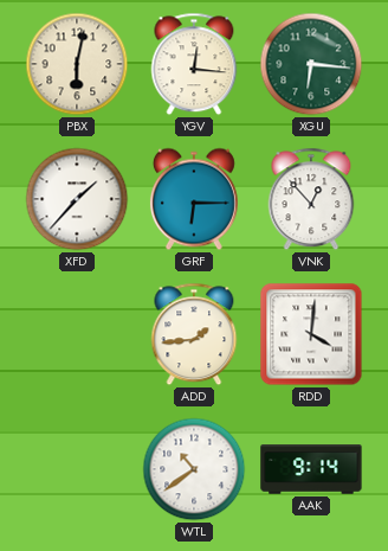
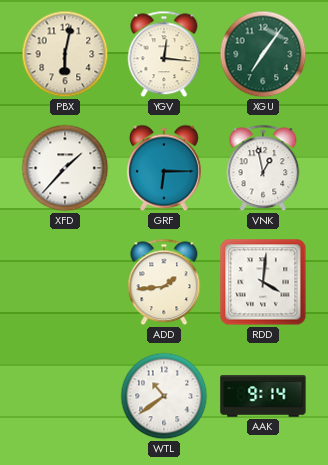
XGU: 6:16 -> 7:06 (263, 54)
VNK: 12:53 -> 12:58 (263, 168)
